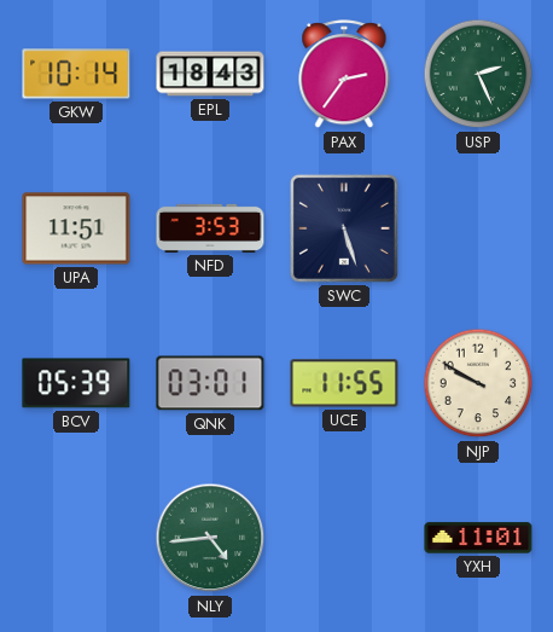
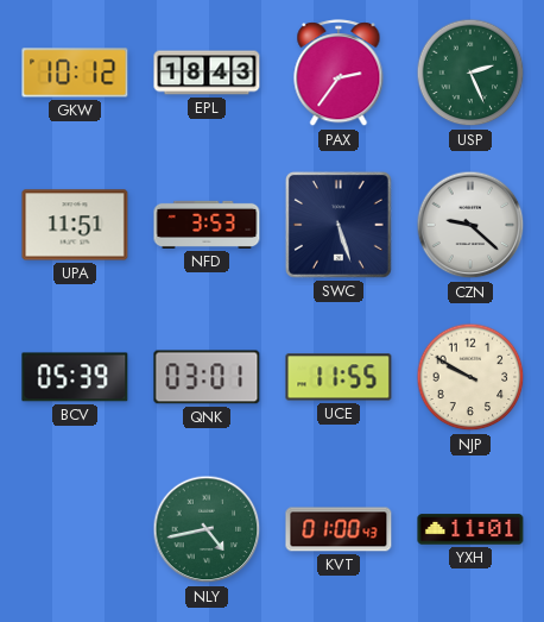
GKW: 10:14 -> 10:12 (75, 73)
CZN: none -> 9:22 (470, 225)
NLY: 4:44 -> 4:43 (207, 529)
KVT: none -> 01:00 (339, 529)
